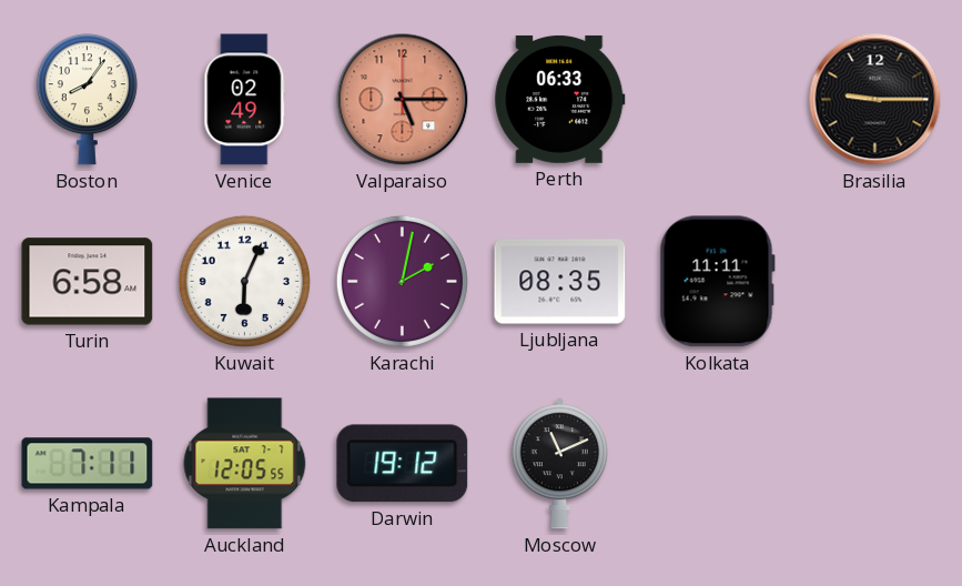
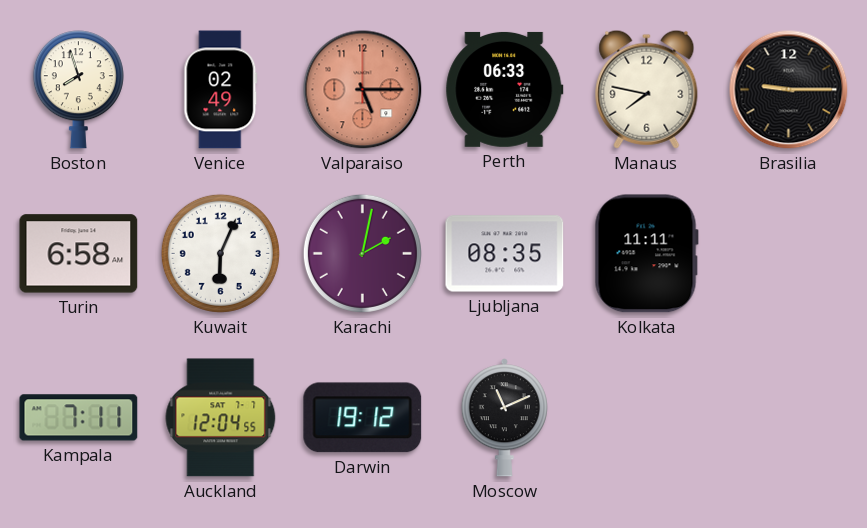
Boston: 8:06 -> 7:57 (78, 90)
Manaus: none -> 7:47 (647, 89)
Auckland: 12:05 -> 12:04 (221, 418)
